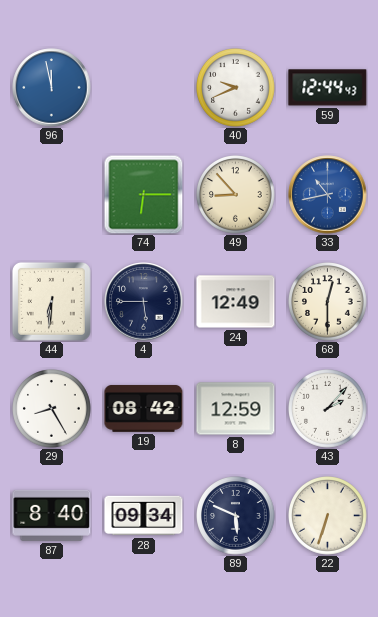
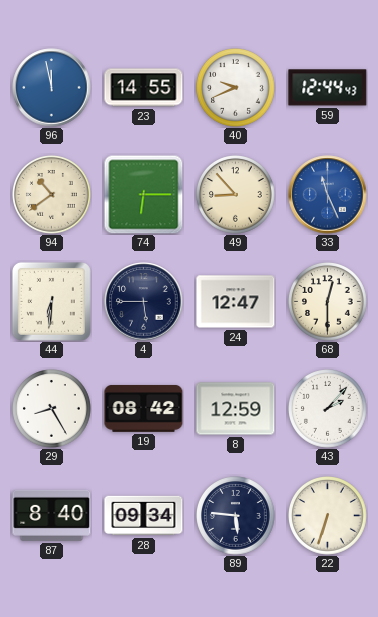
23: none -> 14:55 (144, 88)
94: none -> 10:39 (52, 195)
33: 10:43 -> 11:26 (328, 195)
24: 12:49 -> 12:47 (236, 302)
89: 5:49 -> 5:46 (236, 516)
